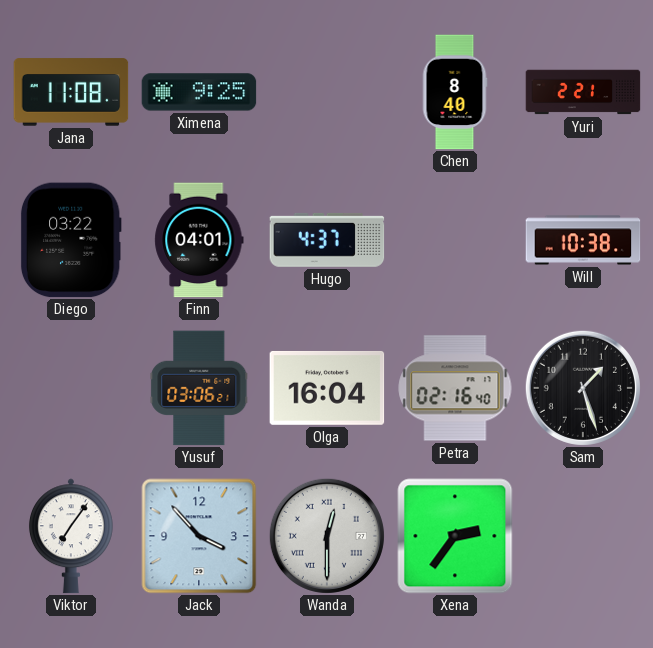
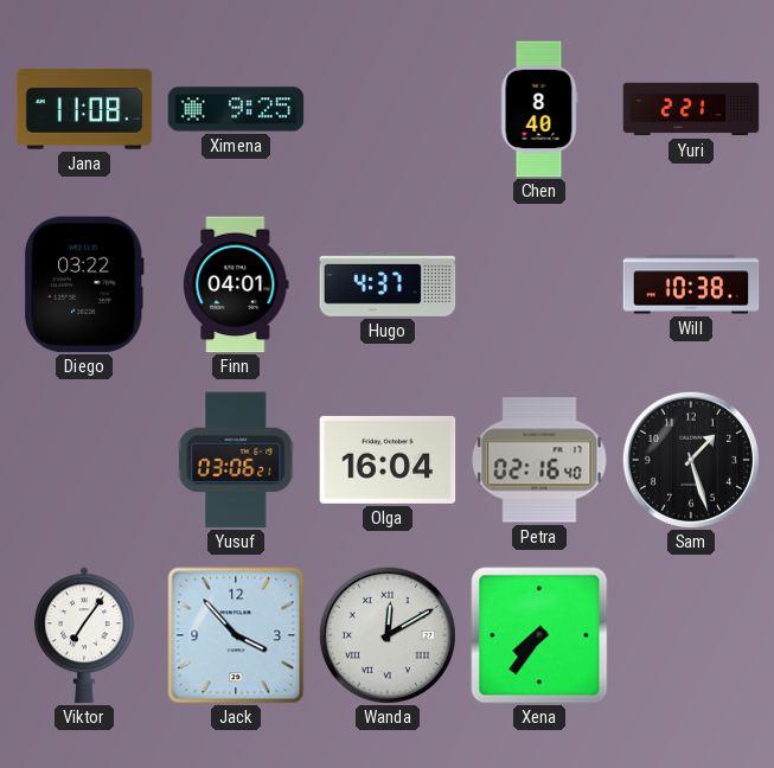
Wanda: 12:30 -> 12:10 (388, 635)
Xena: 2:36 -> 7:36 (539, 635)
